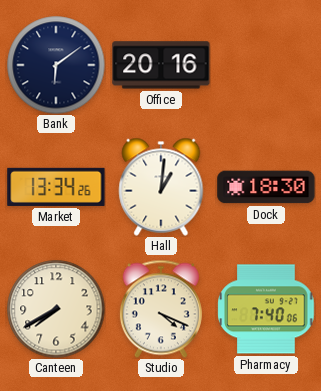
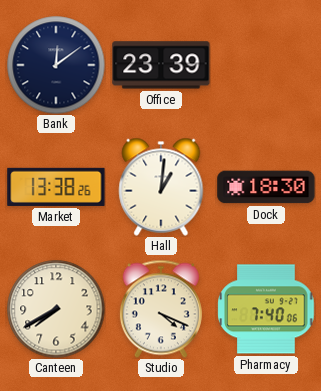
Bank: 6:09 -> 12:09 (56, 65)
Office: 20:16 -> 23:39 (161, 65)
Market: 13:34 -> 13:38 (56, 187)
